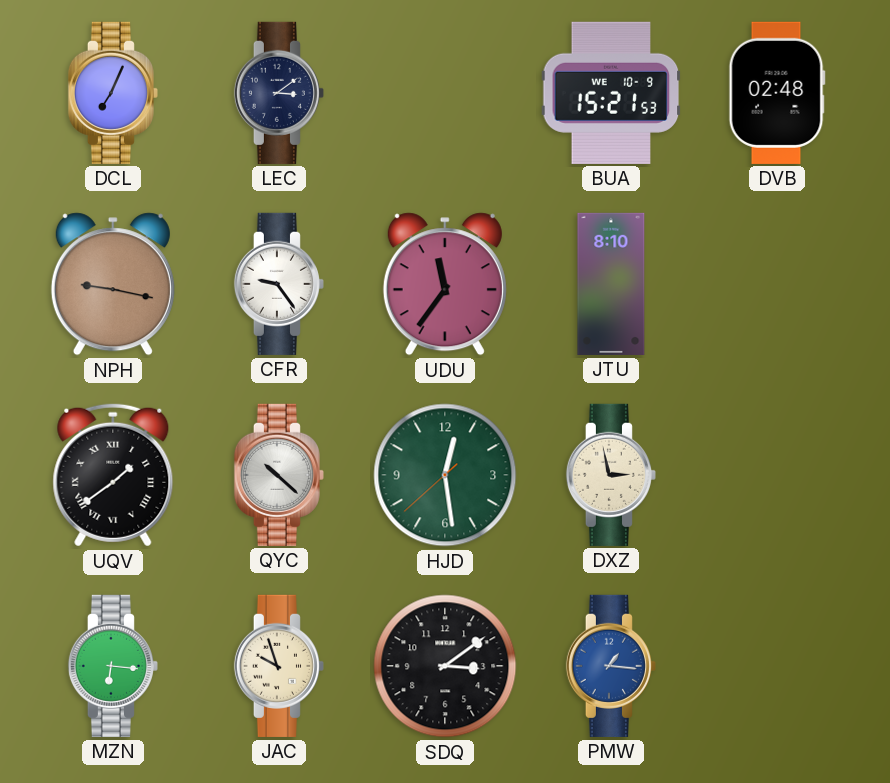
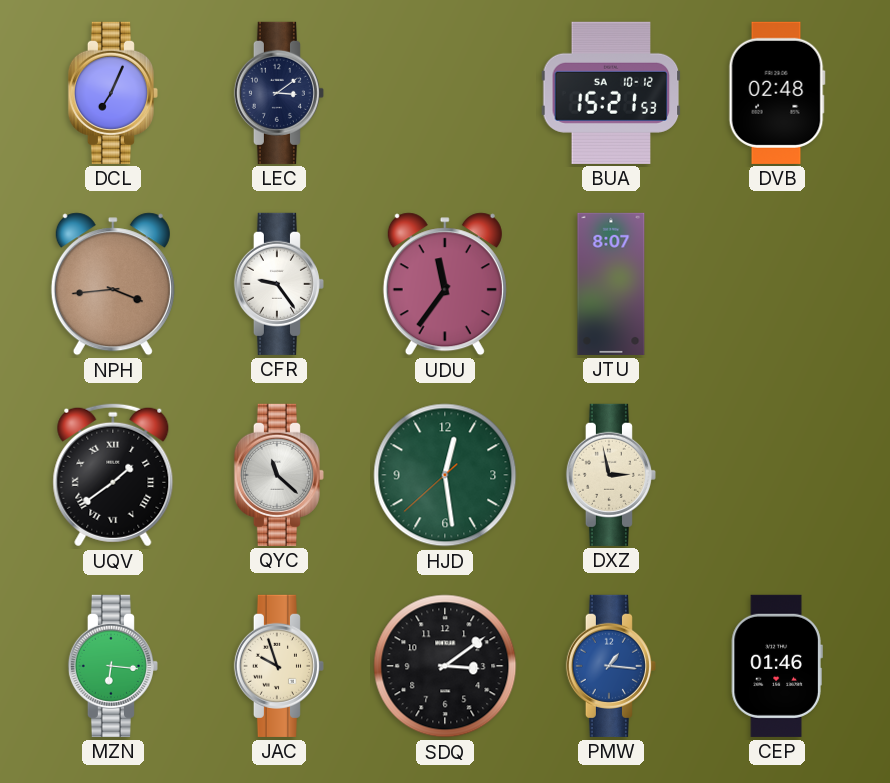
BUA date: WE 10-9 -> SA 10-12 (611, 93)
NPH: 9:17 -> 3:44 (113, 284)
JTU: 8:10 -> 8:07 (611, 284)
QYC: 10:22 -> 11:22 (279, 475)
CEP: none -> 01:46 (777, 666)
